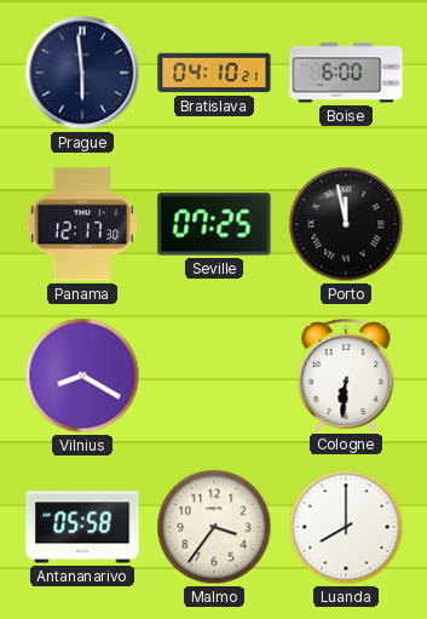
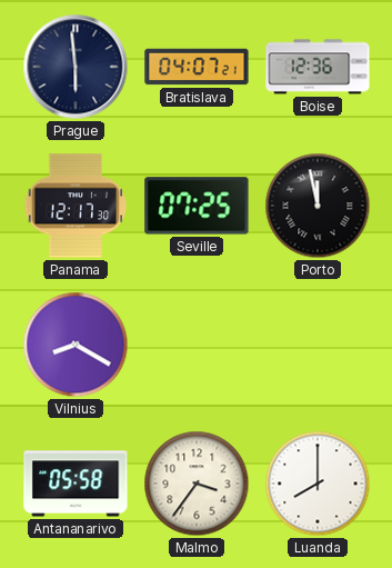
Bratislava: 04:10 -> 04:07 (197, 67)
Boise: 6:00 -> 12:36 (318, 67)
Cologne: 6:31 -> none (346, 376)
